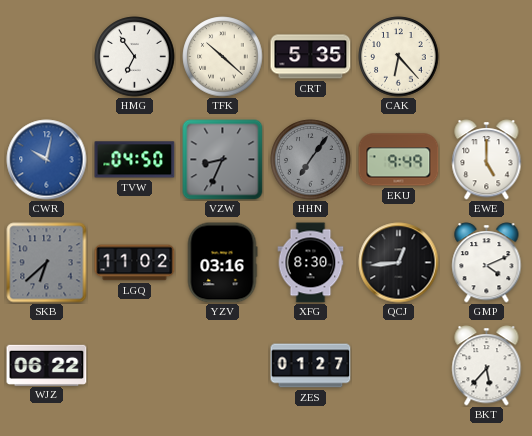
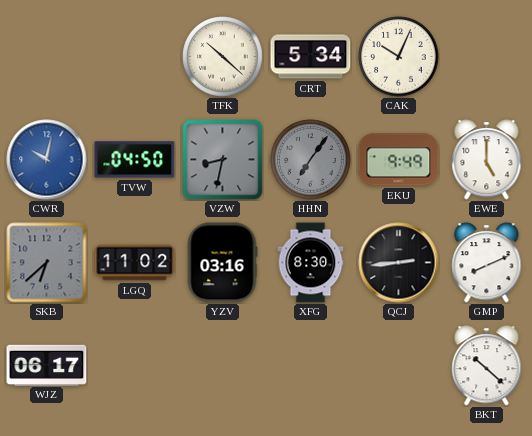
HMG: 6:54 -> none (135, 57)
CRT: 5:35 -> 5:34 (311, 57)
CAK: 6:23 -> 10:04 (399, 57)
VZW: 8:34 -> 8:32 (223, 160)
QCJ: 12:44 -> 2:44 (399, 263)
GMP: 4:11 -> 8:11 (487, 263)
WJZ: 06:22 -> 06:17 (47, 365)
ZES: 01:27 -> none (311, 366)
BKT: 5:37 -> 10:22 (487, 366)
